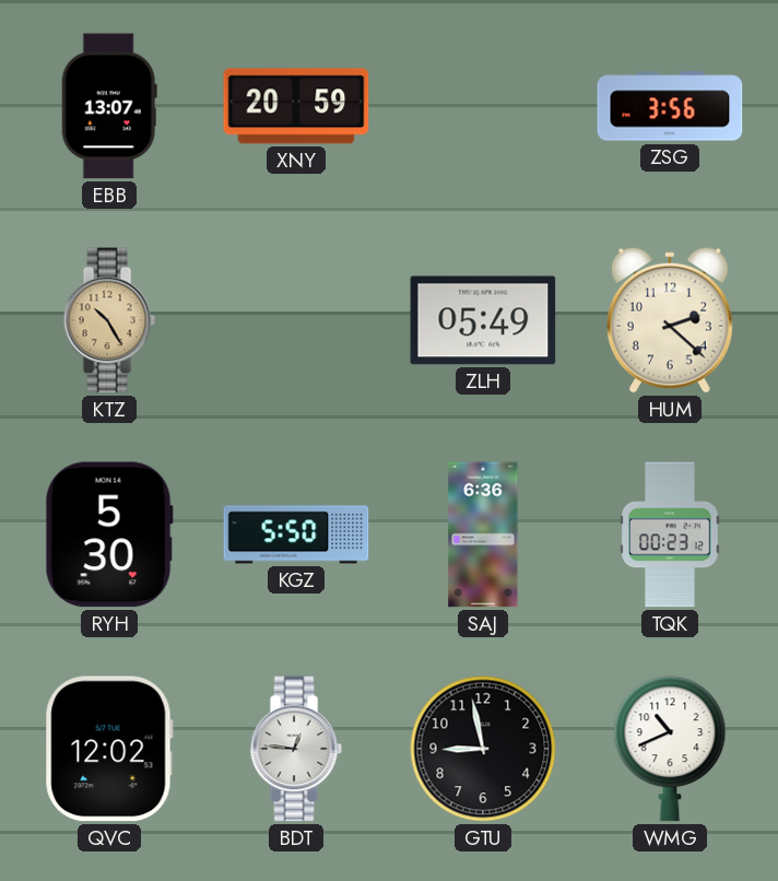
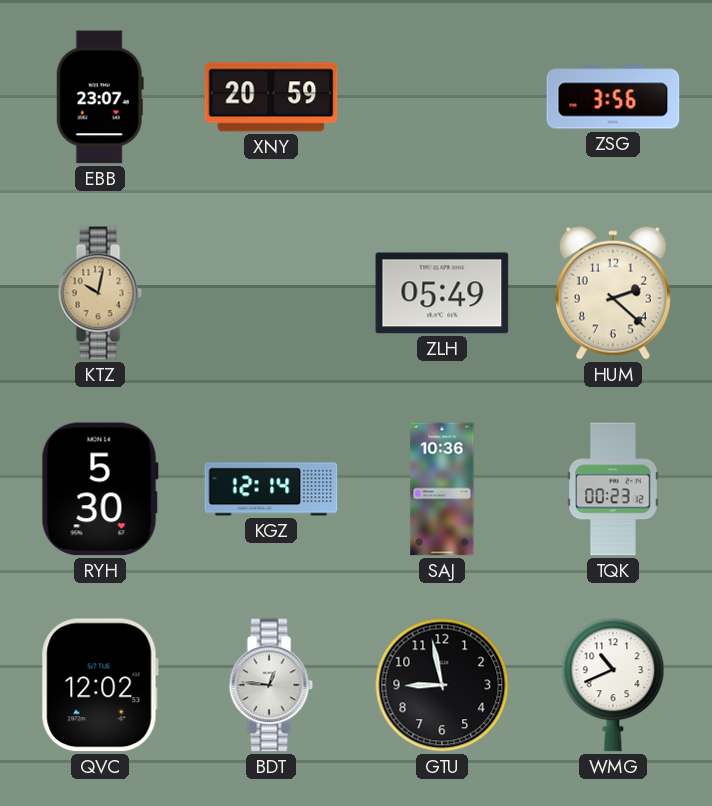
EBB: 13:07 -> 23:07 (100, 97)
KTZ: 10:25 -> 10:02 (100, 293)
KGZ: 5:50 -> 12:14 (271, 489)
SAJ: 6:36 -> 10:36 (442, 489)
